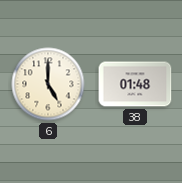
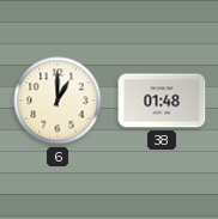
6: 5:00 -> 1:00 (57, 101)
